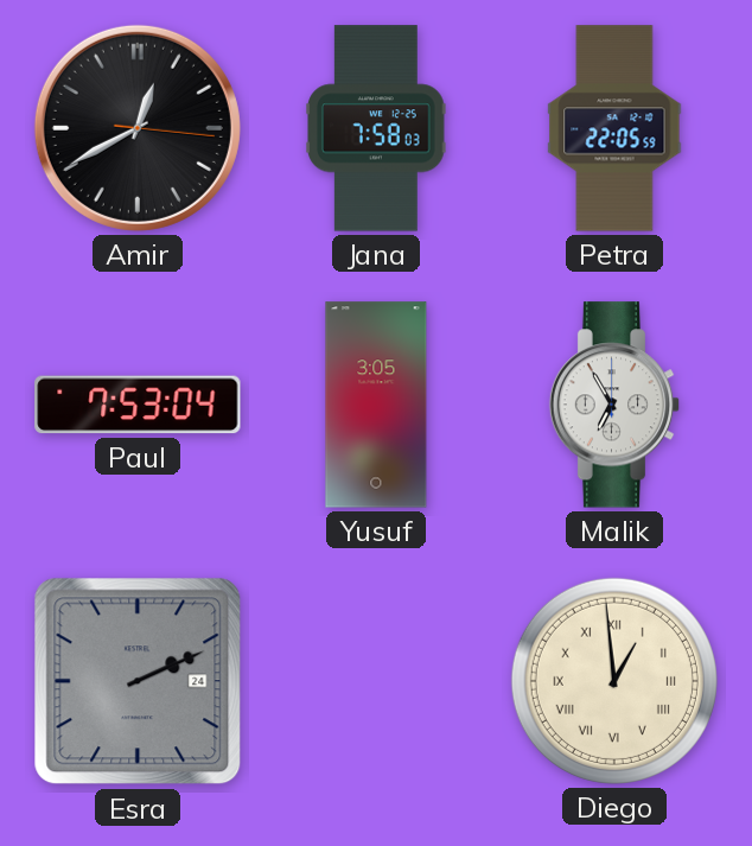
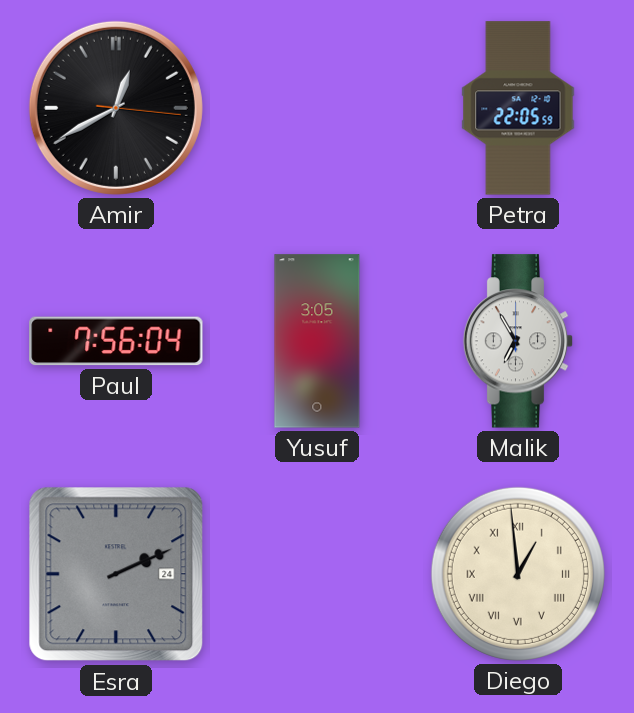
Jana: 7:58 -> none (376, 128)
Paul: 7:53 -> 7:56 (116, 341)
